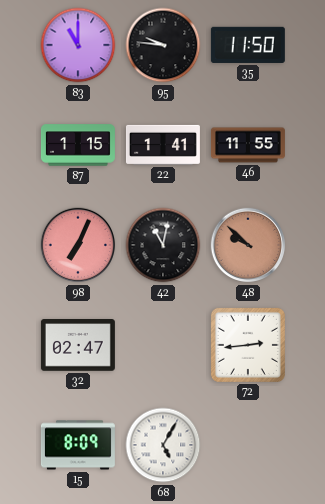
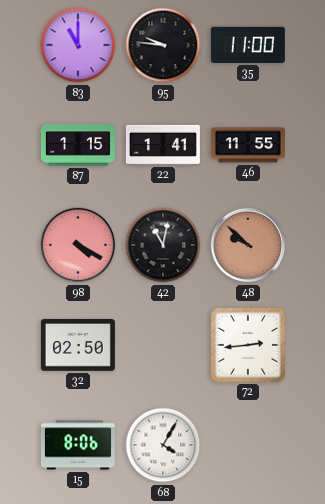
35: 11:50 -> 11:00 (248, 45)
98: 7:04 -> 4:20 (78, 245)
32: 02:47 -> 02:50 (78, 346)
15: 8:09 -> 8:06 (78, 445)
68: 5:05 -> 4:05 (163, 445)
